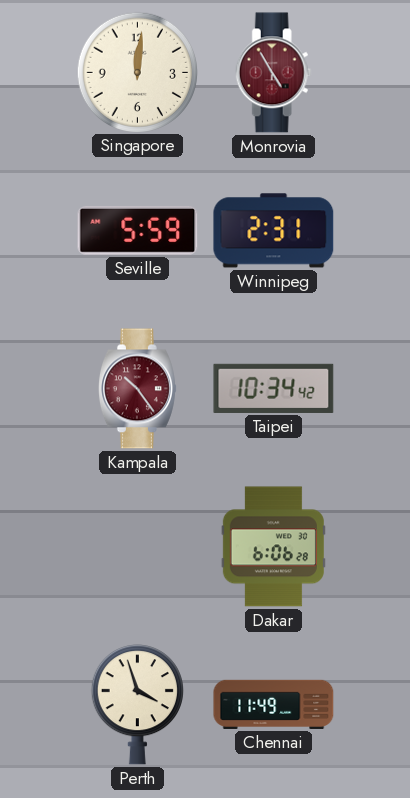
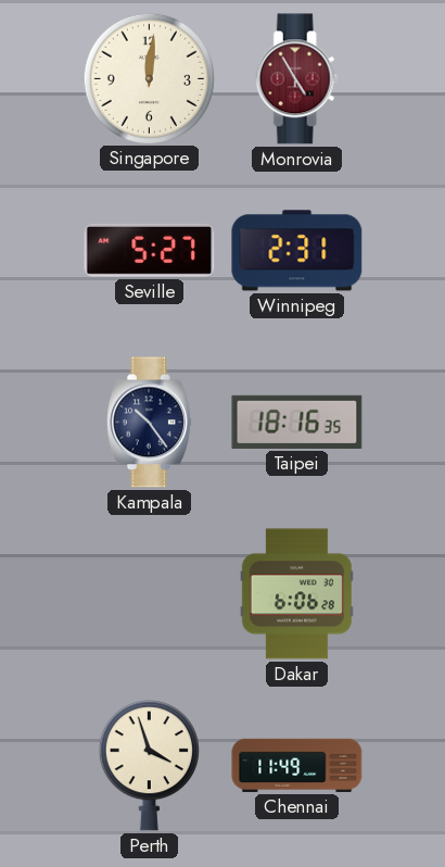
Seville: 5:59 -> 5:27 (150, 250)
Kampala dial: burgundy -> navy (149, 423)
Taipei: 10:34 -> 18:16 (297, 422)
